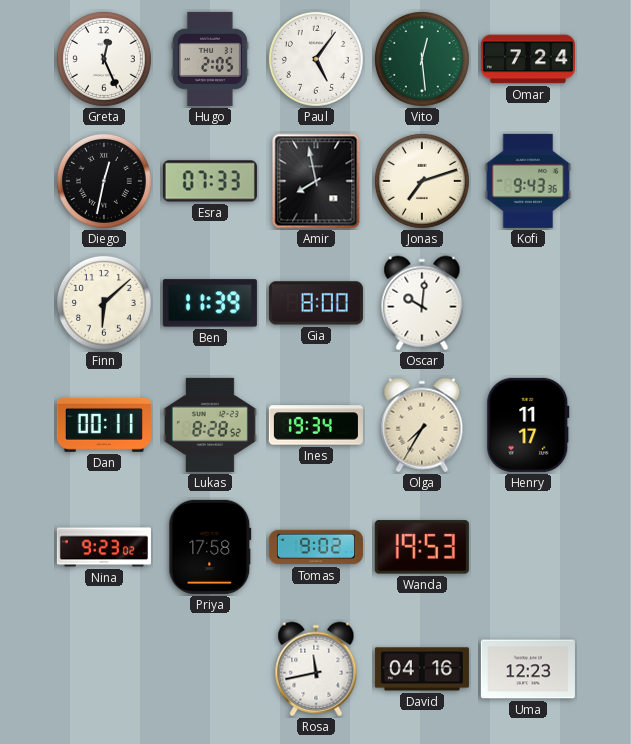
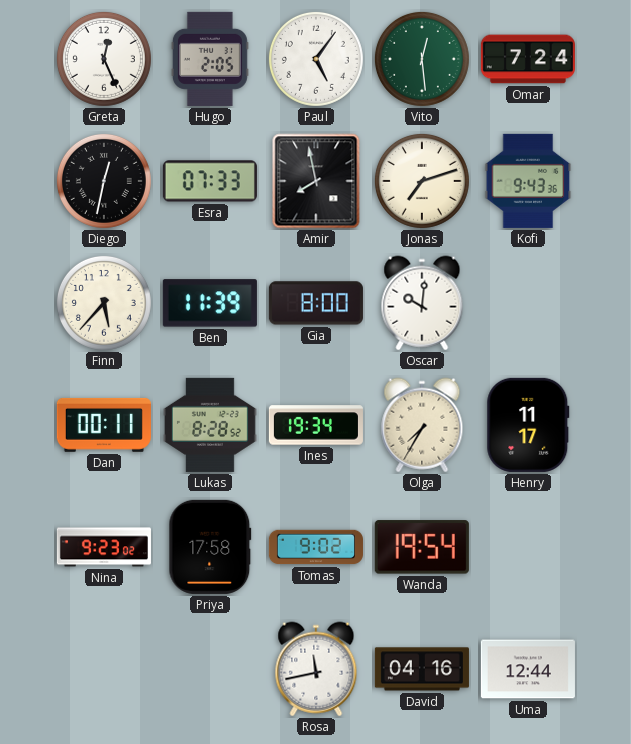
Finn: 6:08 -> 5:37 (104, 303)
Wanda: 19:53 -> 19:54 (422, 547)
Uma: 12:23 -> 12:44 (528, 669)
